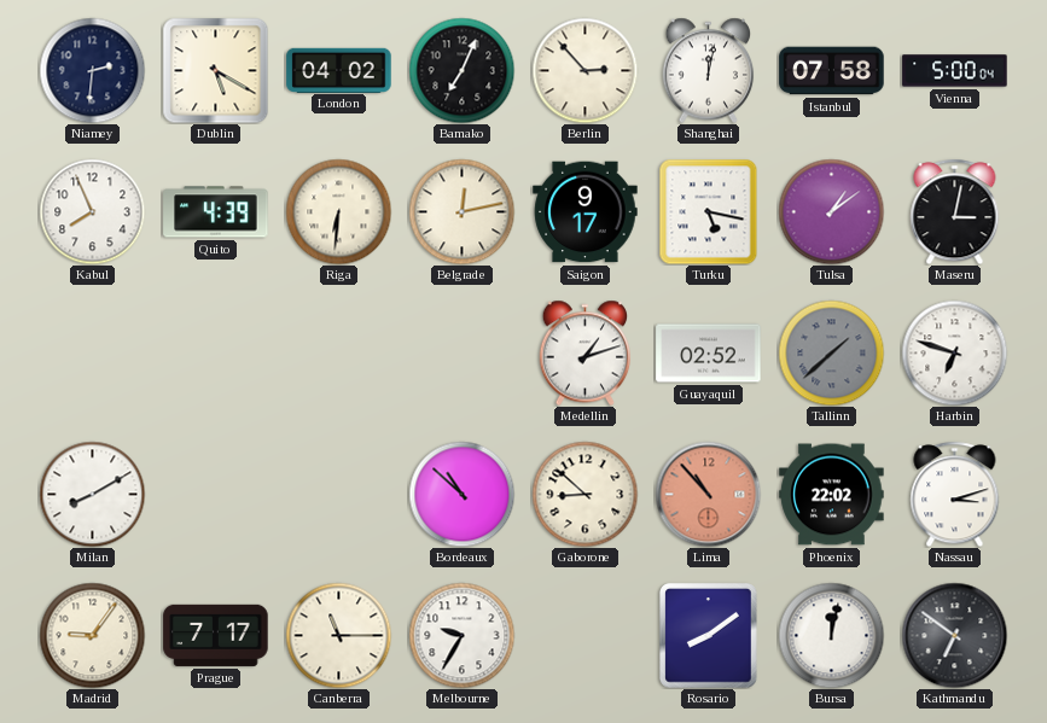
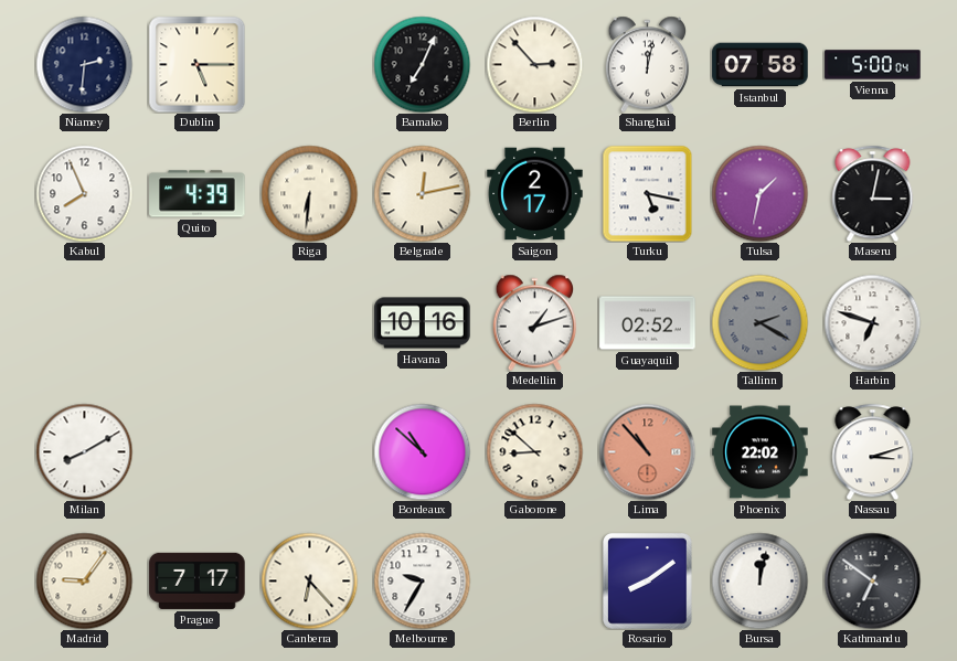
Dublin: 5:20 -> 5:15 (196, 64)
London: 04:02 -> none (339, 70)
Saigon: 9:17 -> 2:17 (535, 194)
Tulsa: 1:09 -> 1:32 (759, 193)
Havana: none -> 10:16 (423, 323)
Tallinn: 1:38 -> 2:20 (759, 322)
Canberra: 11:15 -> 6:23 (309, 580)
